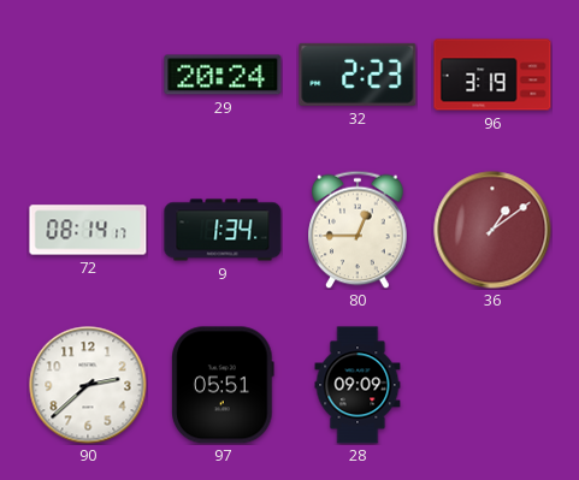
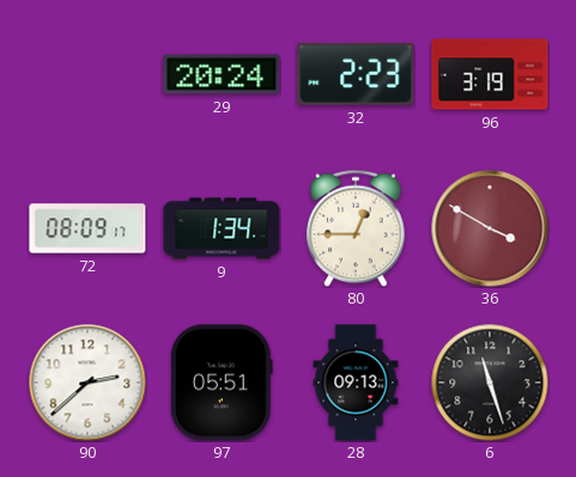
72: 08:14 -> 08:09 (87, 228)
36: 1:09 -> 3:50 (490, 228)
28: 09:09 -> 09:13 (356, 383)
6: none -> 11:27 (490, 383)
